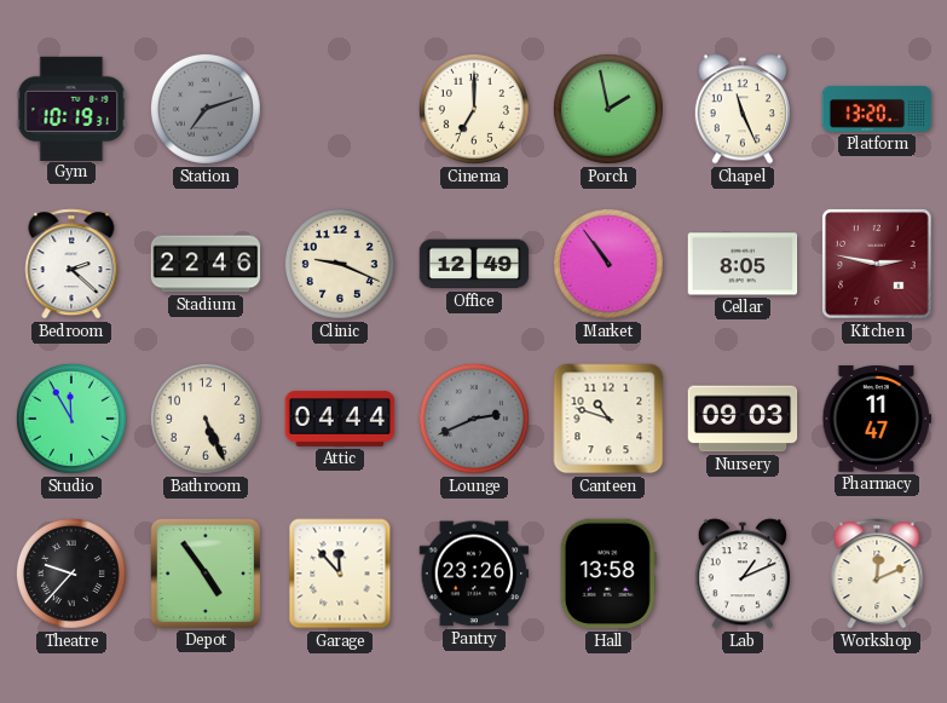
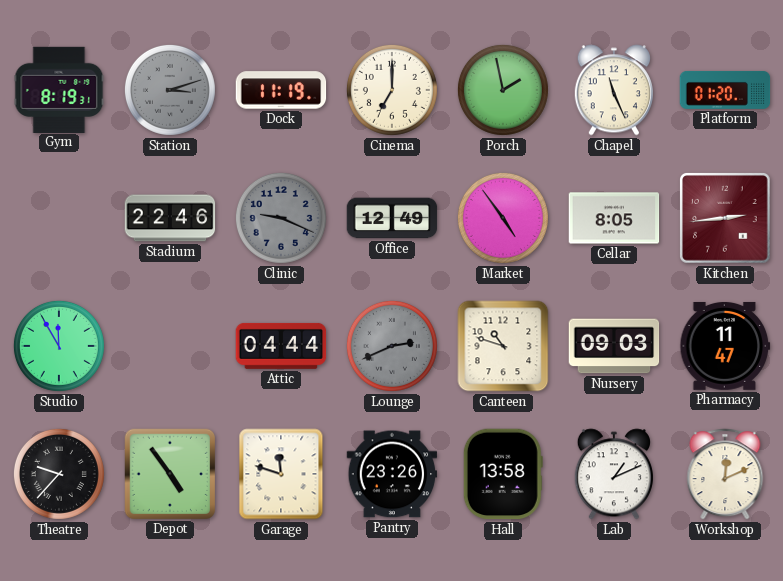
Gym: 10:19 -> 8:19 (59, 89)
Station: 7:12 -> 3:12 (170, 90)
Dock: none -> 11:19 (281, 90)
Platform: 13:20 -> 01:20 (725, 90)
Bedroom: 2:22 -> none (71, 264)
Clinic dial: cream -> grey (281, 218)
Market: 10:54 -> 4:54 (503, 218)
Kitchen: 2:47 -> 2:44 (726, 219)
Bathroom: 5:26 -> none (206, 419)
Garage: 11:53 -> 11:48 (281, 474)
